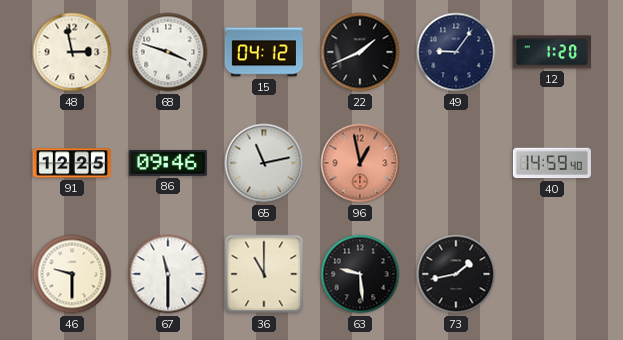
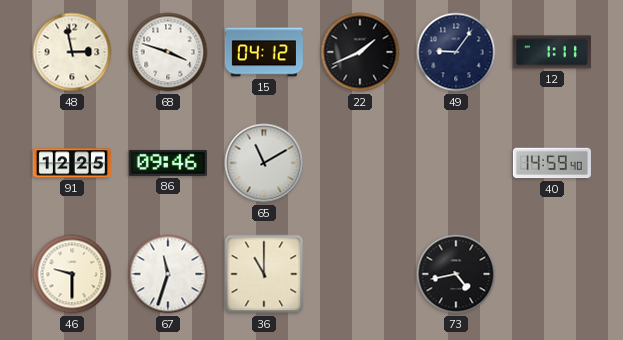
12: 1:20 -> 1:11 (552, 52)
65: 11:13 -> 11:10 (264, 163)
96: 12:58 -> none (360, 163)
67: 11:30 -> 11:33 (168, 274)
63: 9:29 -> none (360, 274)
73: 1:43 -> 4:43 (456, 274)
